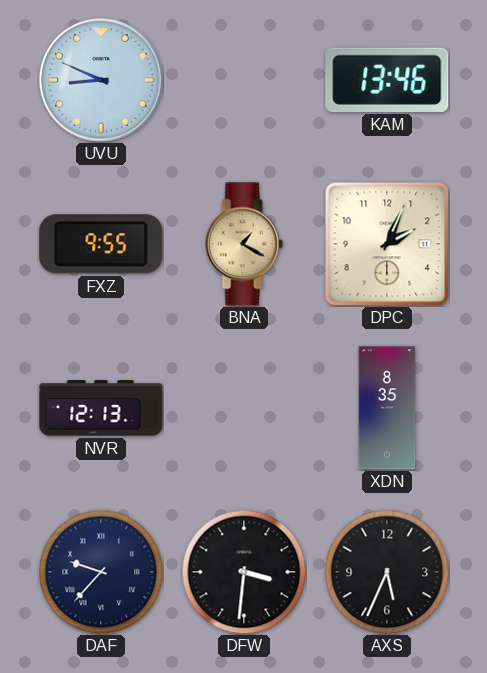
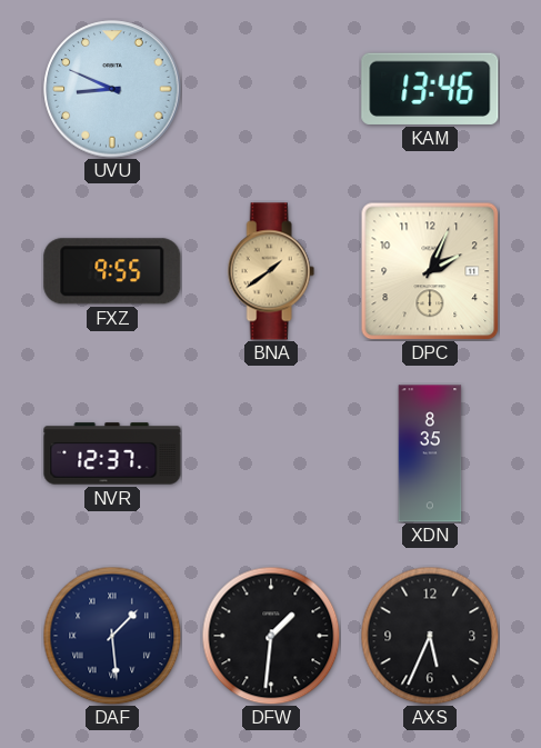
BNA: 1:20 -> 1:39 (271, 271)
NVR: 12:13 -> 12:37 (112, 453)
DAF: 9:37 -> 1:29 (112, 636)
DFW: 3:31 -> 1:31 (271, 636)
